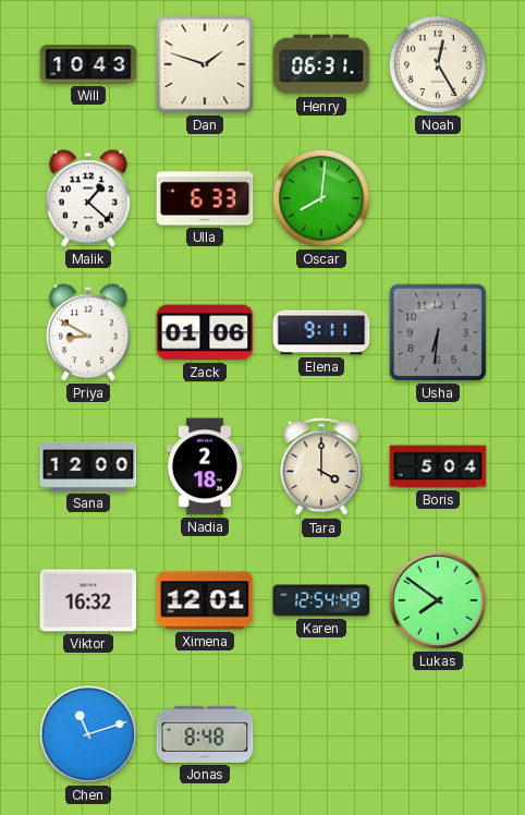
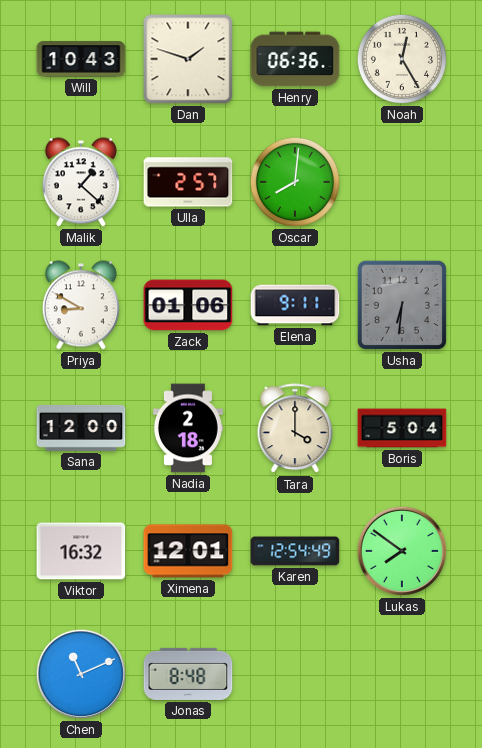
Henry: 06:31 -> 06:36 (295, 59)
Ulla: 6:33 -> 2:57 (188, 182)
Chen: 11:12 -> 11:11 (81, 674)
